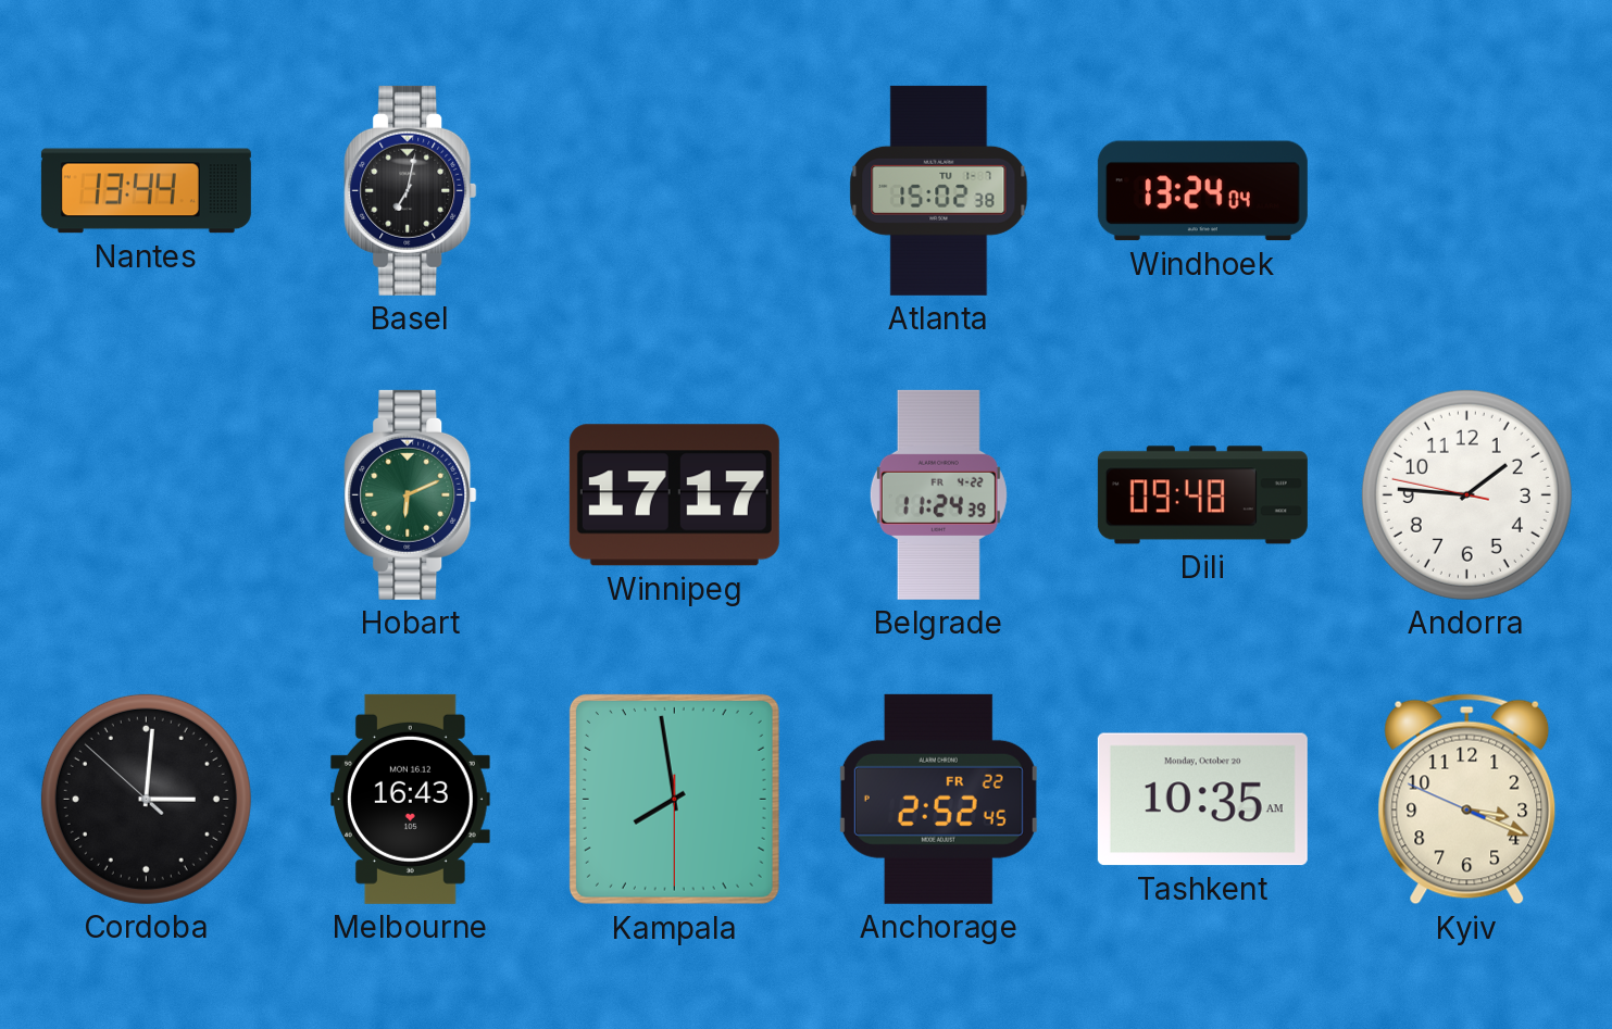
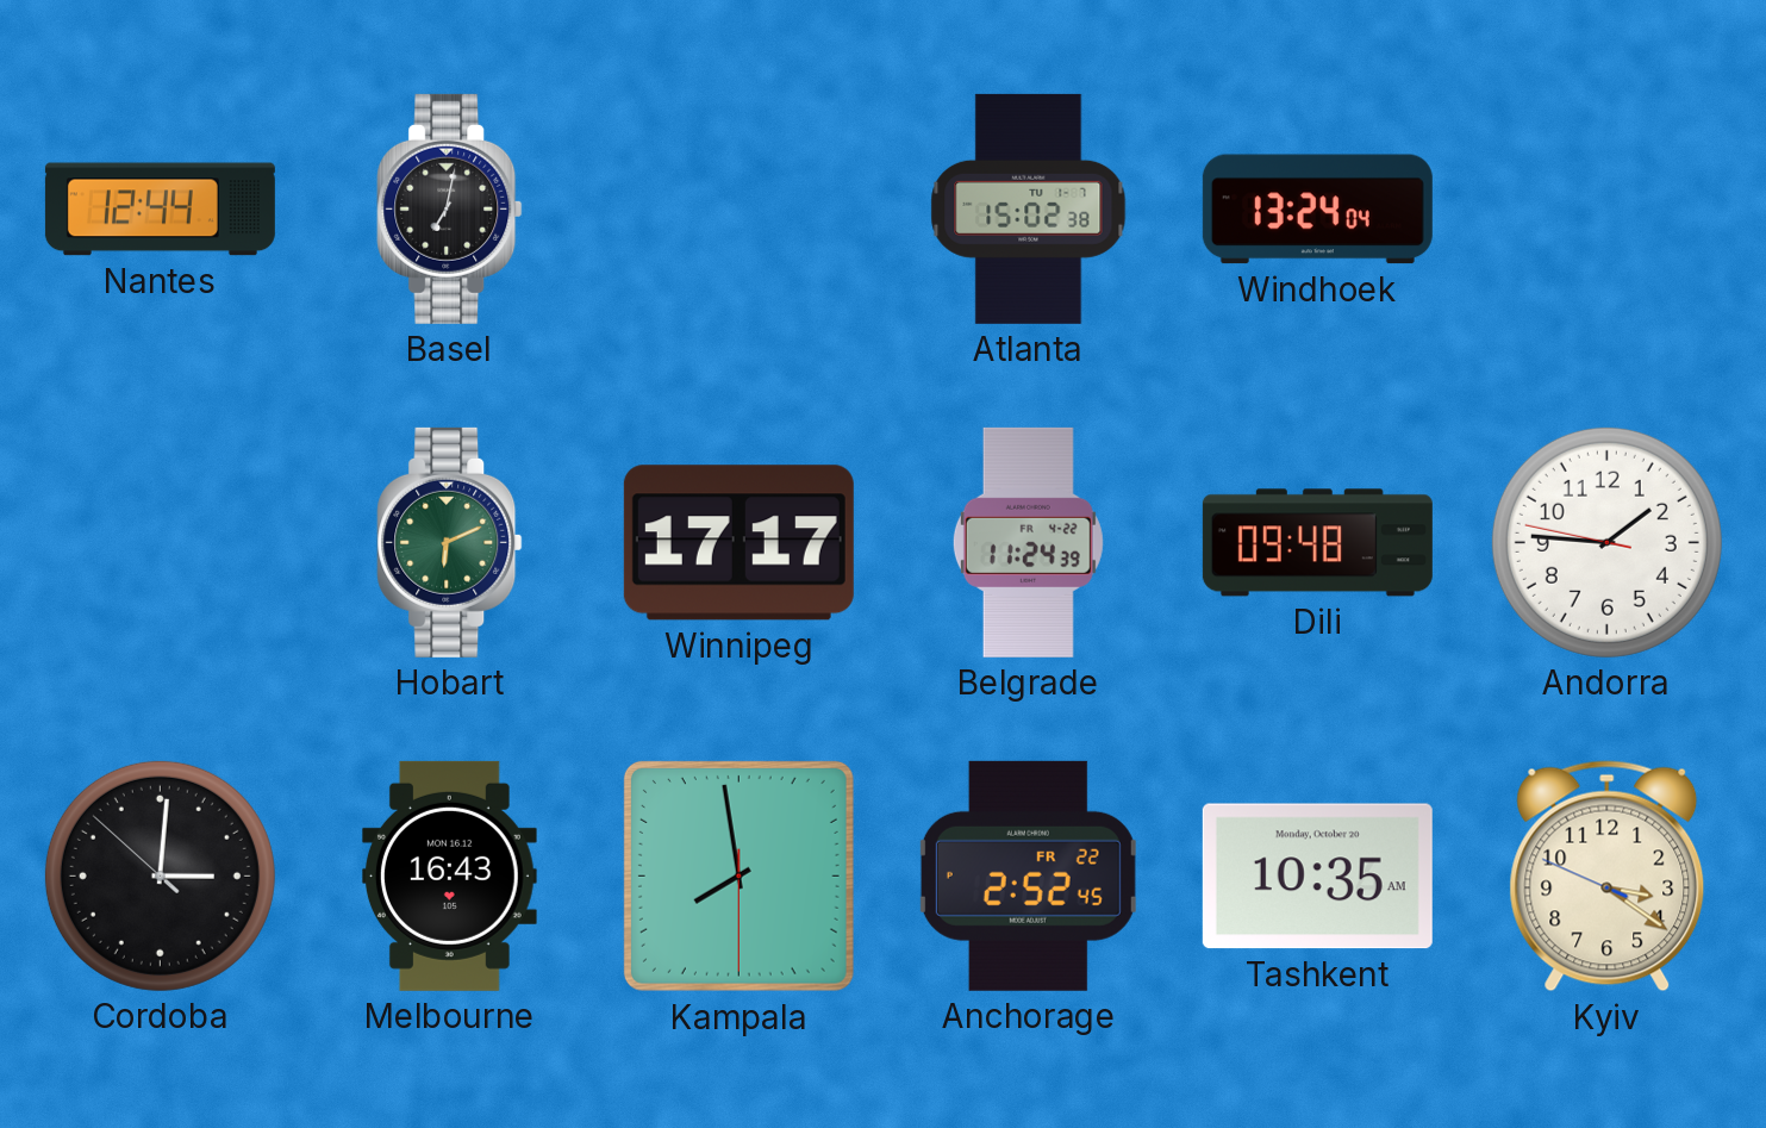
Nantes: 13:44 -> 12:44 (160, 210)
Kyiv: 3:18 -> 3:20 (1608, 877)
